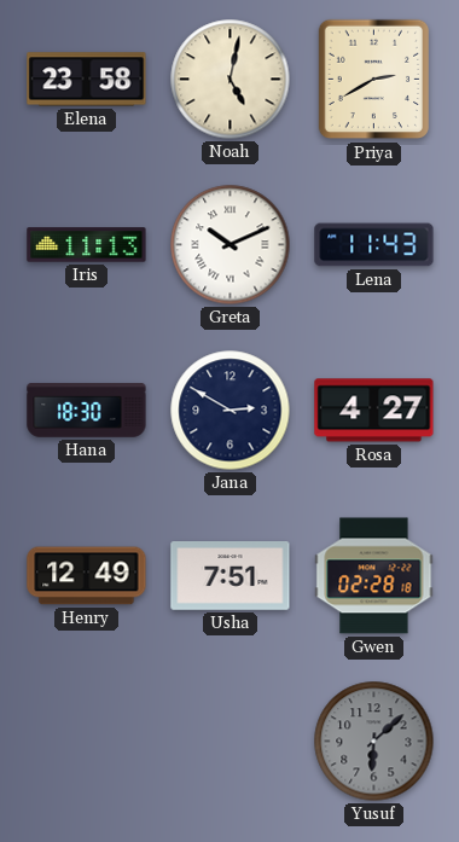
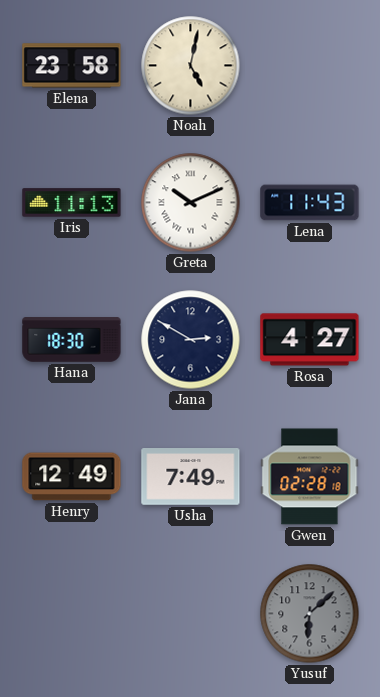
Priya: 2:40 -> none (374, 80)
Usha: 7:51 -> 7:49 (191, 477)
